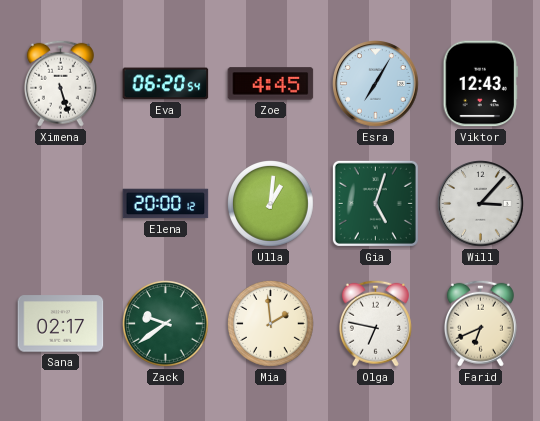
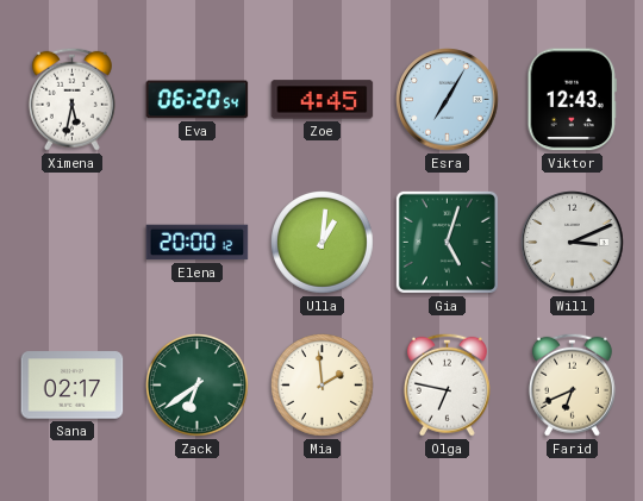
Ximena: 5:27 -> 5:32 (71, 99)
Will: 3:07 -> 3:11 (573, 243)
Zack: 9:39 -> 6:39 (198, 386)
